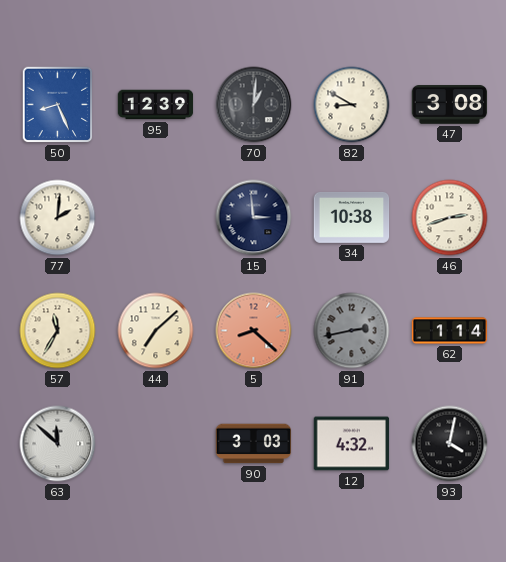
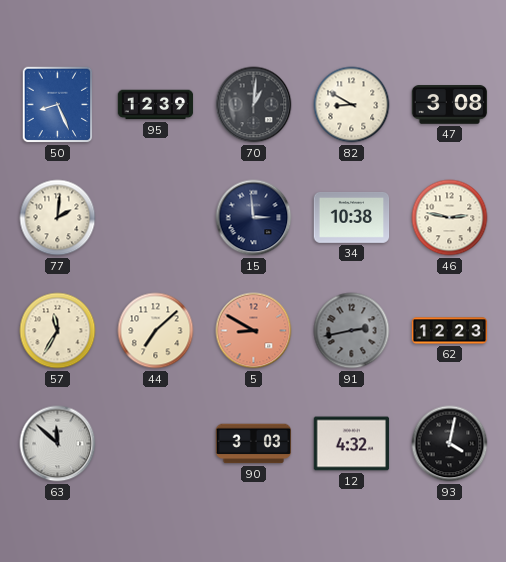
46: 2:42 -> 2:47 (450, 218)
5: 8:22 -> 8:50 (254, 331)
62: 1:14 -> 12:23 (450, 331)
